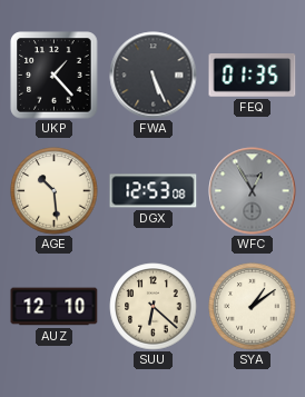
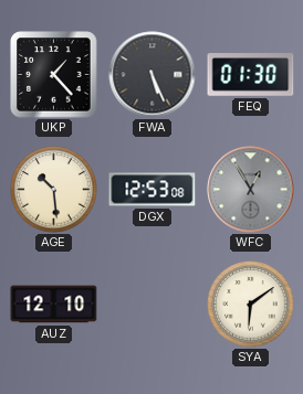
FEQ: 01:35 -> 01:30 (251, 75)
SUU: 6:22 -> none (154, 307)
SYA: 1:09 -> 6:09 (251, 305)
